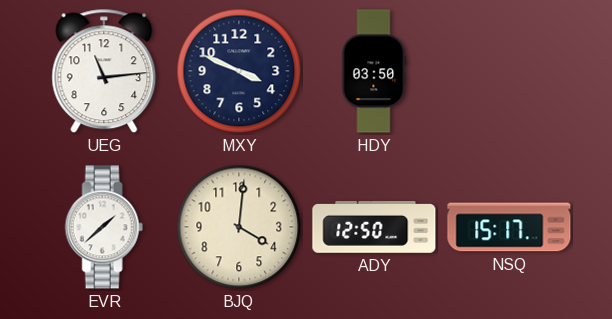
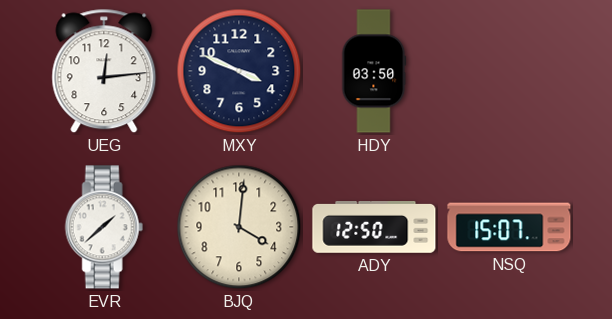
UEG: 11:14 -> 12:14 (104, 71)
NSQ: 15:17 -> 15:07 (509, 227)
